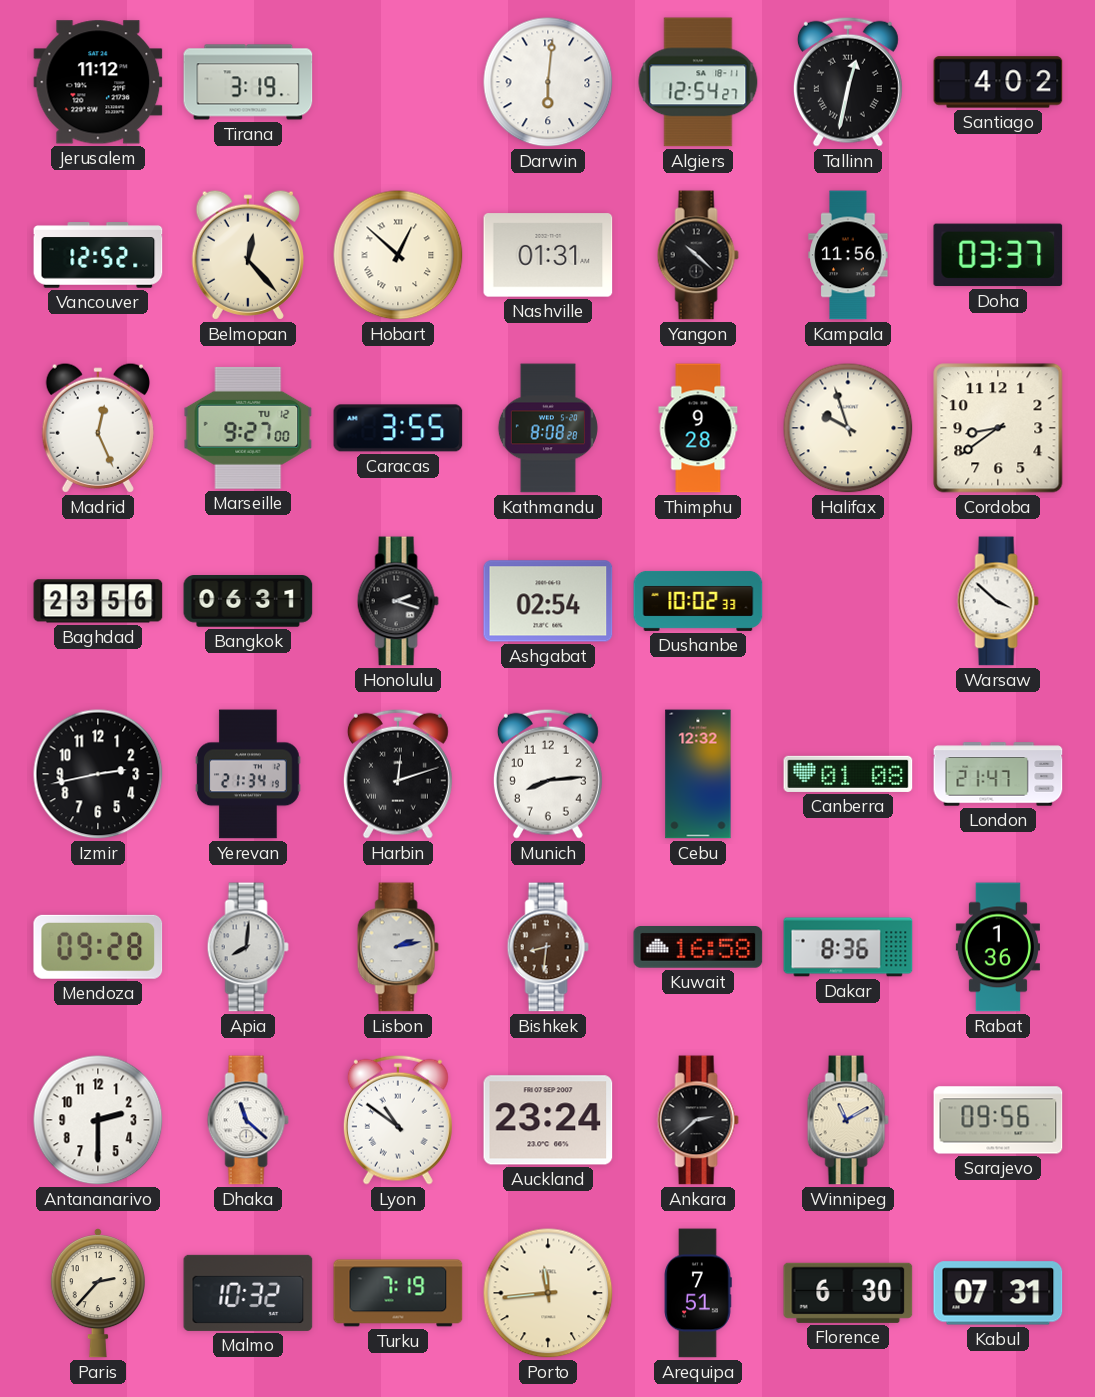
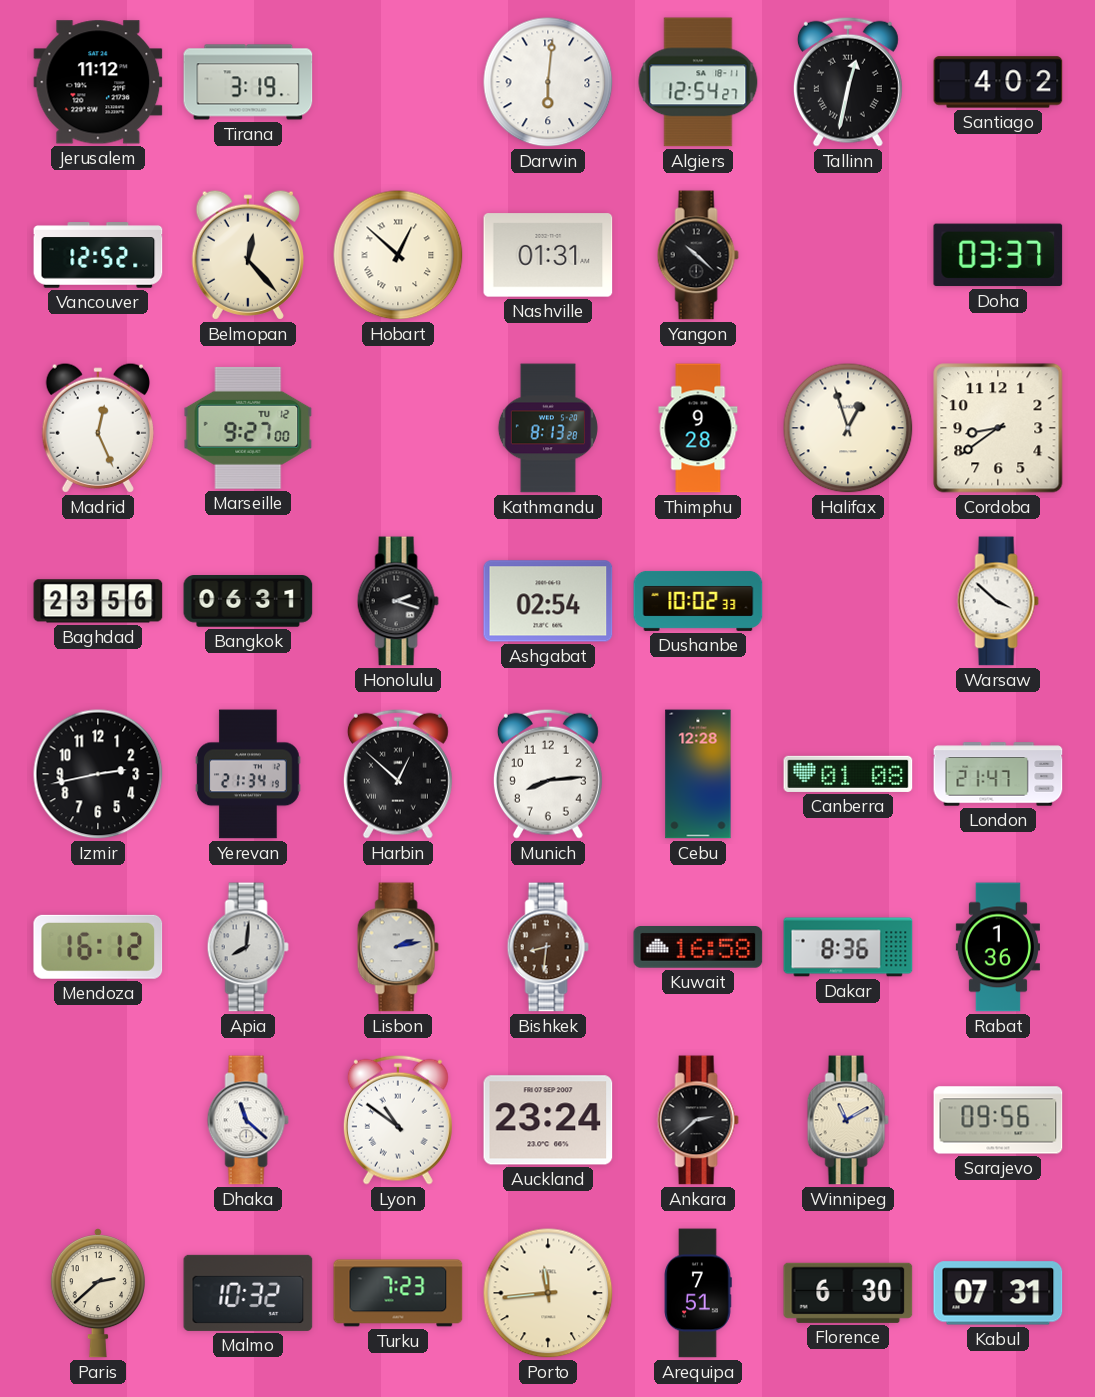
Kampala: 11:56 -> none (848, 255)
Caracas: 3:55 -> none (398, 428)
Kathmandu: 8:08 -> 8:13 (548, 428)
Halifax: 9:57 -> 12:57 (848, 428)
Harbin: 12:12 -> 12:52 (398, 774)
Cebu: 12:32 -> 12:28 (698, 774)
Mendoza: 09:28 -> 16:12 (98, 947)
Antananarivo: 2:30 -> none (98, 1120)
Paris: 2:37 -> 2:38 (98, 1293)
Turku: 7:19 -> 7:23 (398, 1293)
